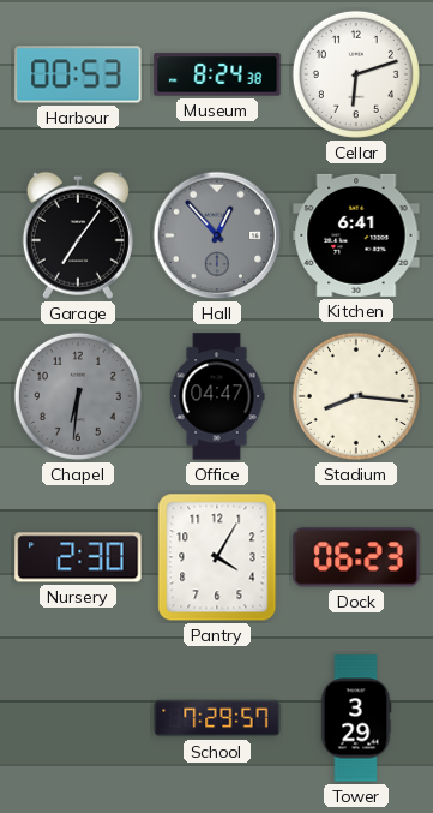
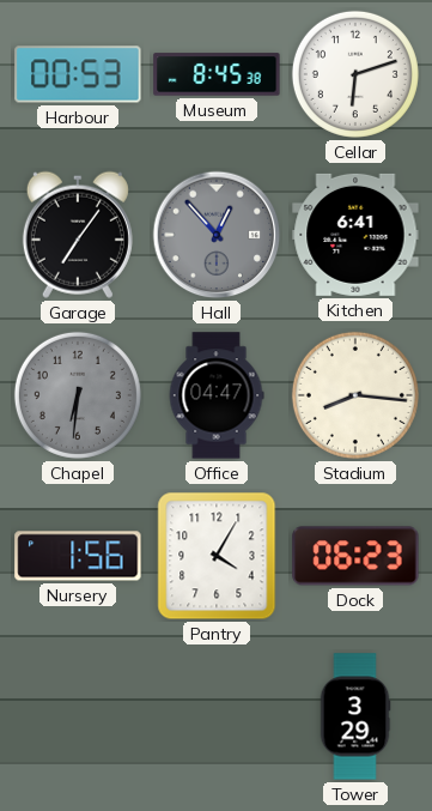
Museum: 8:24 -> 8:45 (217, 74)
Nursery: 2:30 -> 1:56 (78, 556)
School: 7:29 -> none (217, 718)
